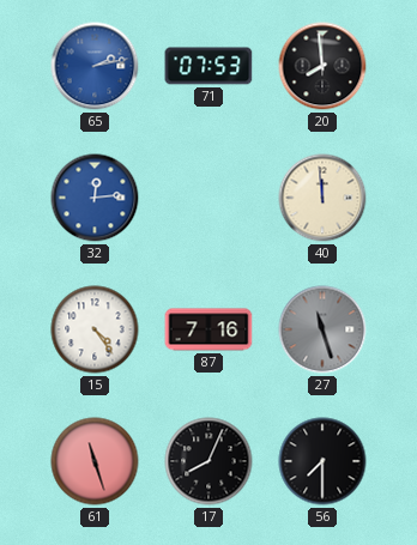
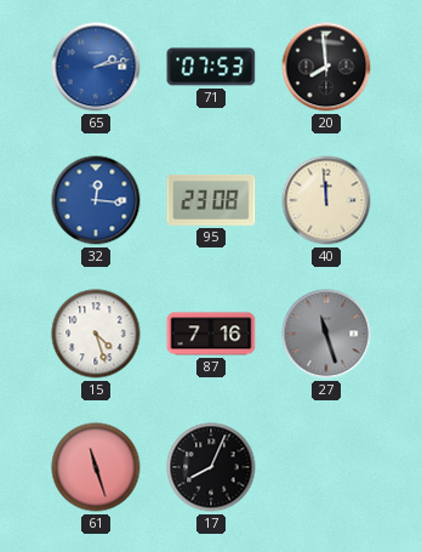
32: 12:14 -> 12:16 (96, 200)
95: none -> 23:08 (211, 200)
15: 4:24 -> 4:27 (96, 334)
56: 7:30 -> none (322, 461)
